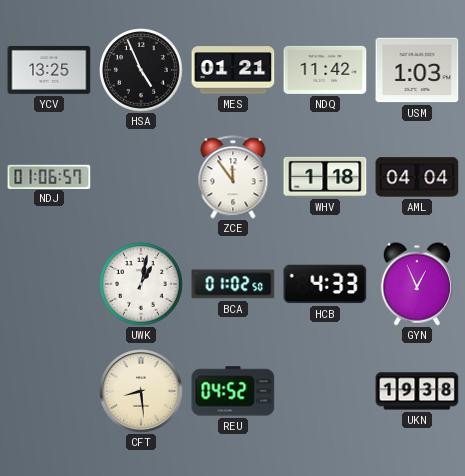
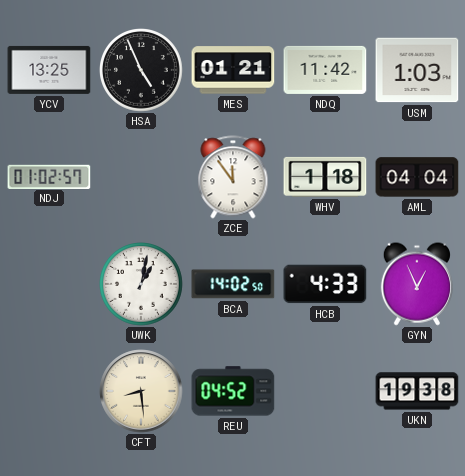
NDJ: 01:06 -> 01:02 (49, 176)
BCA: 01:02 -> 14:02 (233, 284)
